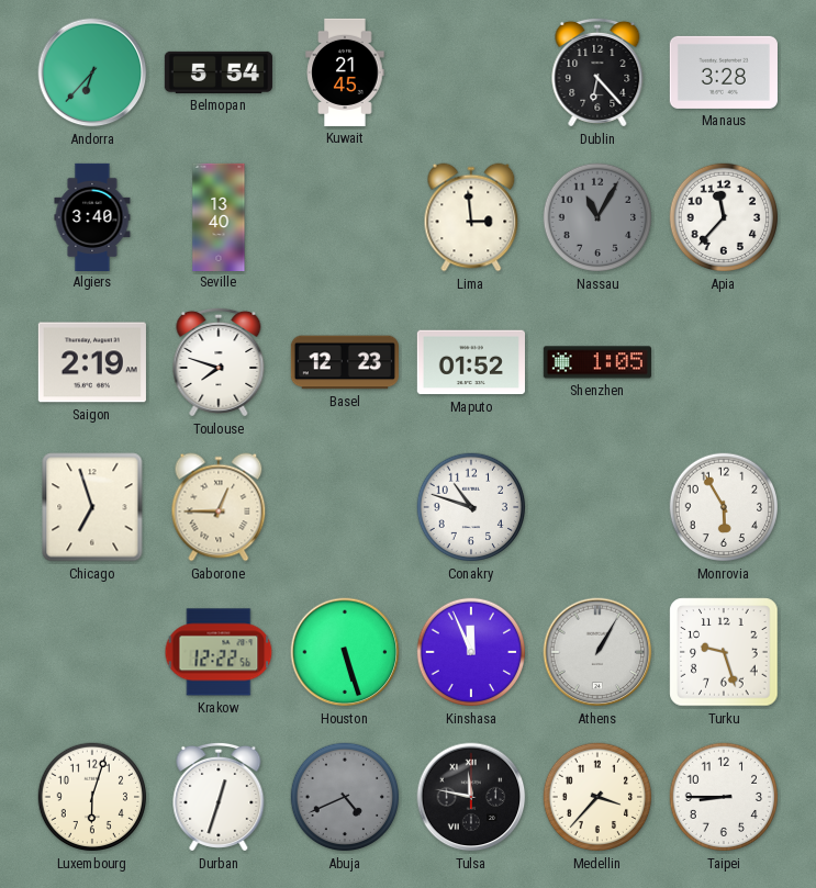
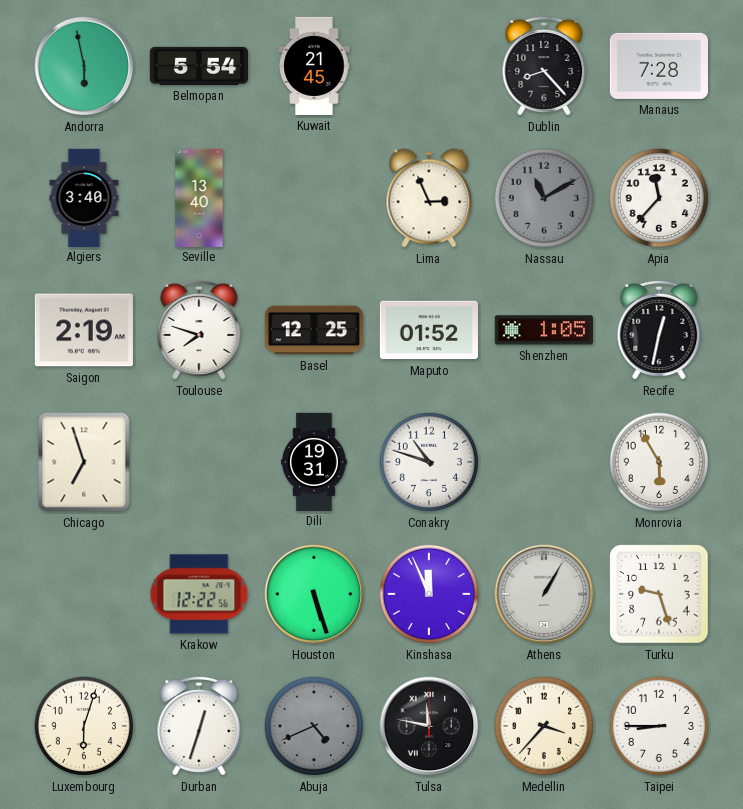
Andorra: 6:37 -> 5:58 (84, 66)
Dublin: 6:23 -> 8:23 (544, 66)
Manaus: 3:28 -> 7:28 (659, 66)
Lima: 2:59 -> 2:56 (429, 198)
Nassau: 11:05 -> 11:10 (544, 198)
Basel: 12:23 -> 12:25 (314, 330)
Recife: none -> 12:32 (659, 330)
Gaborone: 12:45 -> none (219, 507)
Dili: none -> 19:31 (315, 461)
